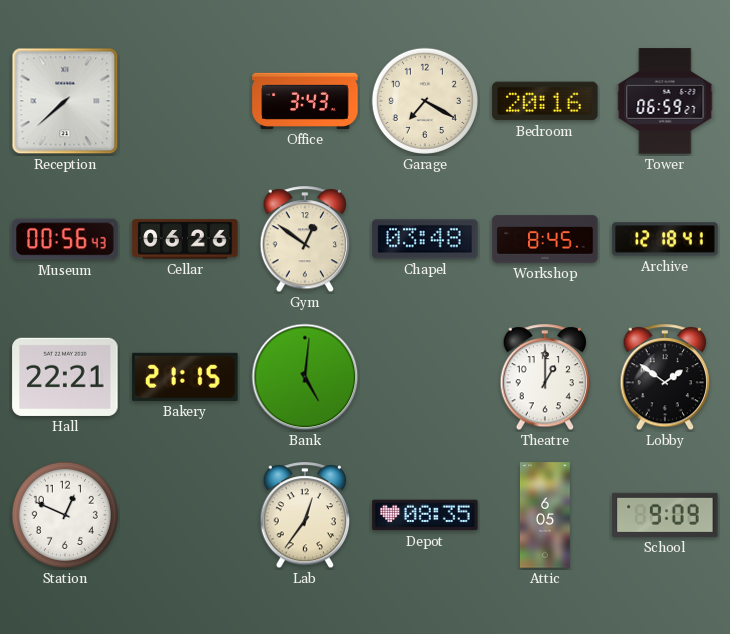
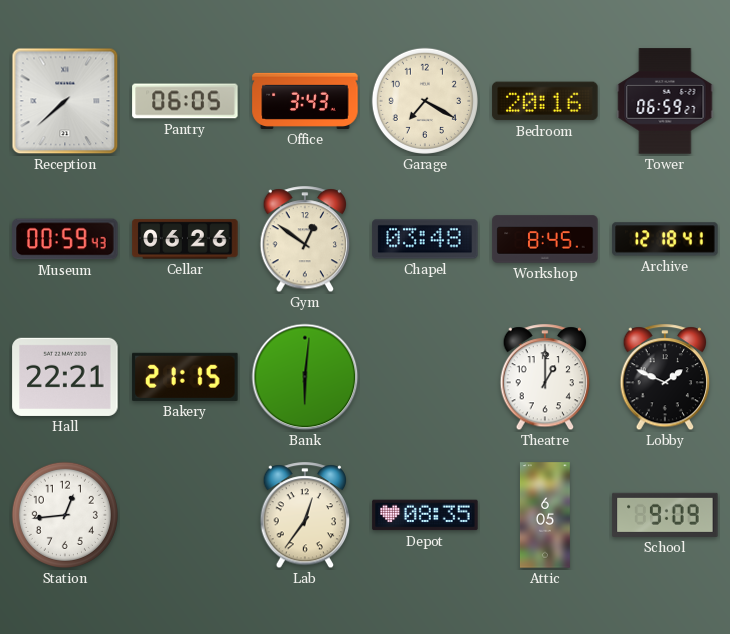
Pantry: none -> 06:05 (185, 101)
Museum: 00:56 -> 00:59 (65, 239)
Bank: 5:01 -> 6:01 (305, 377)
Lobby: 1:51 -> 1:49 (665, 378)
Station: 12:49 -> 12:44 (65, 515)
